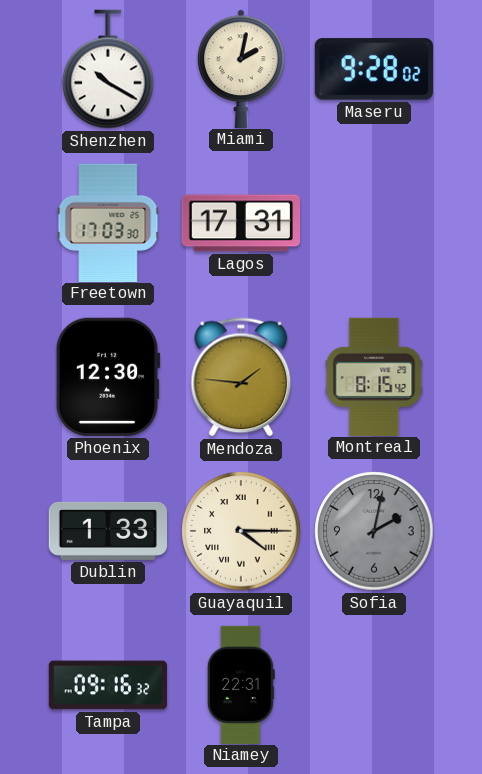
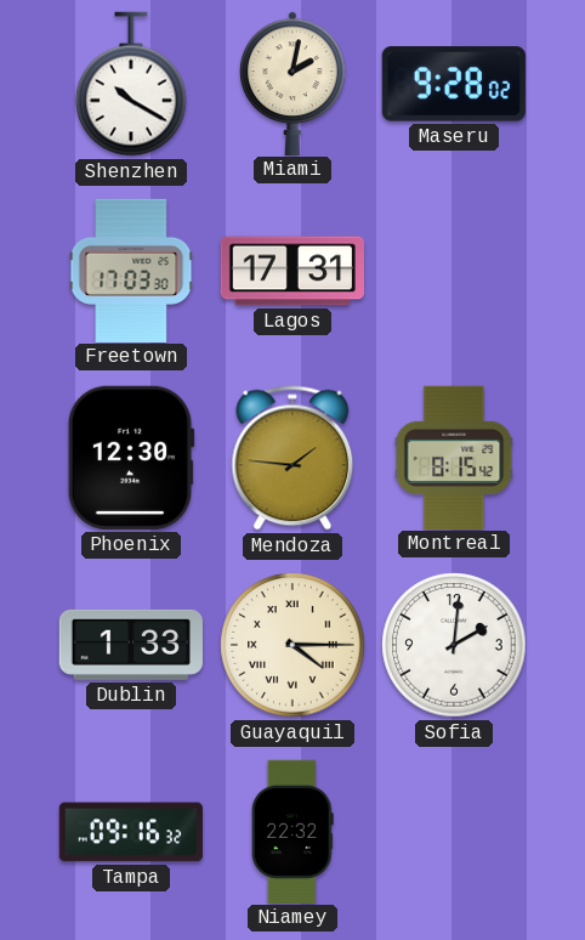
Sofia: 2:02 -> 2:01 (454, 645)
Sofia dial: grey -> white (454, 645)
Niamey: 22:31 -> 22:32 (292, 831)
